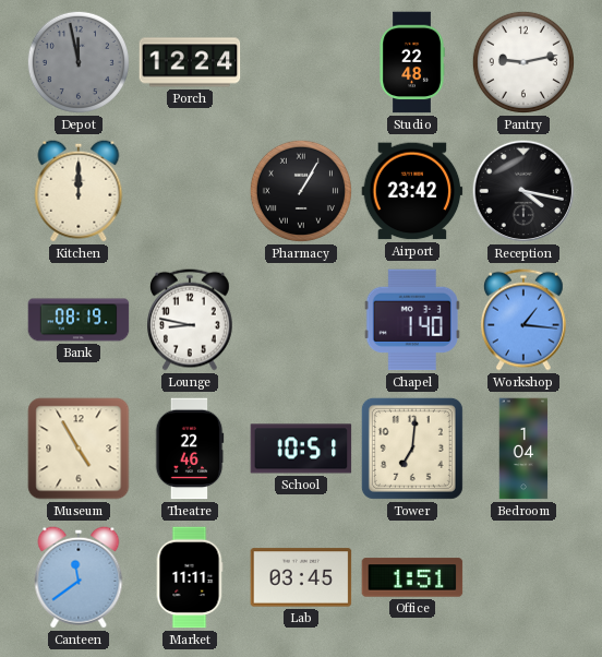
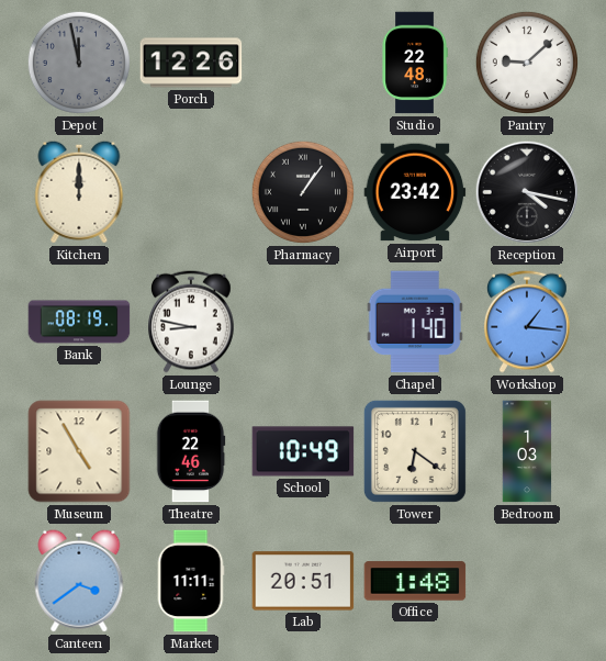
Porch: 12:24 -> 12:26 (191, 63)
Pantry: 9:13 -> 9:08 (527, 63)
Pharmacy: 1:05 -> 1:06 (303, 192)
School: 10:51 -> 10:49 (303, 451)
Tower: 7:01 -> 6:21 (415, 451)
Bedroom: 1:04 -> 1:03 (527, 451)
Canteen: 11:39 -> 3:39 (79, 581)
Lab: 03:45 -> 20:51 (303, 581)
Office: 1:51 -> 1:48 (415, 581)
